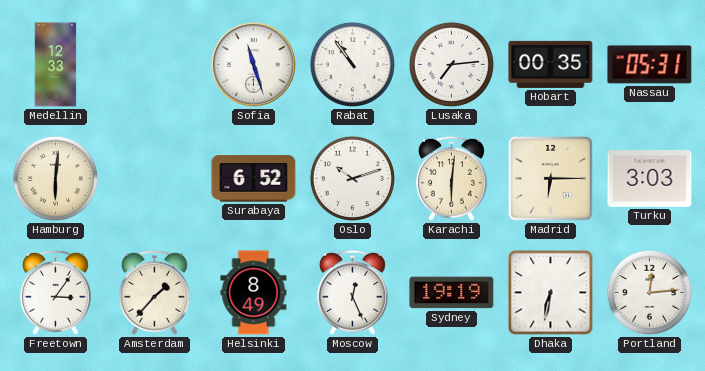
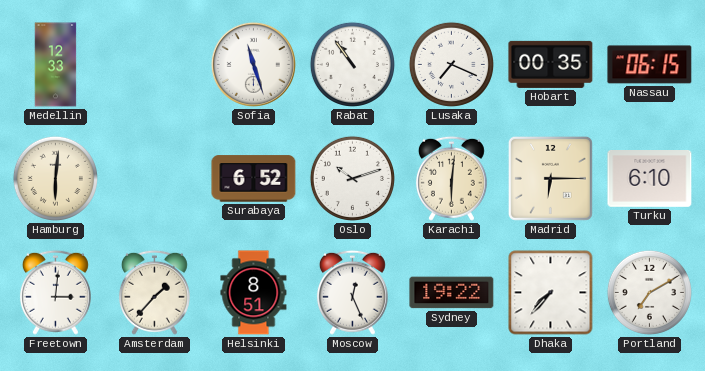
Lusaka: 7:14 -> 7:19 (451, 64)
Nassau: 05:31 -> 06:15 (650, 65)
Turku: 3:03 -> 6:10 (650, 179)
Freetown: 3:06 -> 3:01 (55, 292)
Helsinki: 8:49 -> 8:51 (254, 293)
Sydney: 19:19 -> 19:22 (452, 293)
Dhaka: 6:32 -> 7:37 (551, 293)
Portland: 12:14 -> 7:10 (649, 292)
